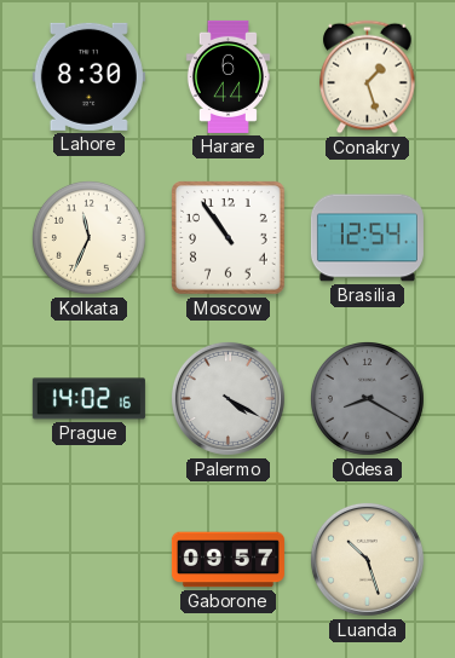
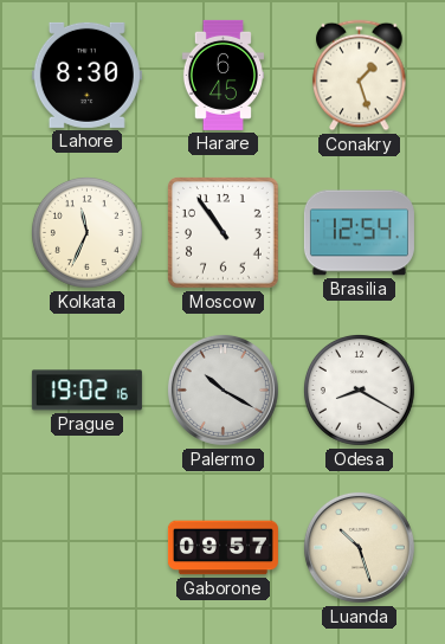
Harare: 6:44 -> 6:45 (222, 75)
Prague: 14:02 -> 19:02 (86, 391)
Palermo: 4:20 -> 10:20 (222, 389)
Odesa dial: grey -> white (360, 391)
